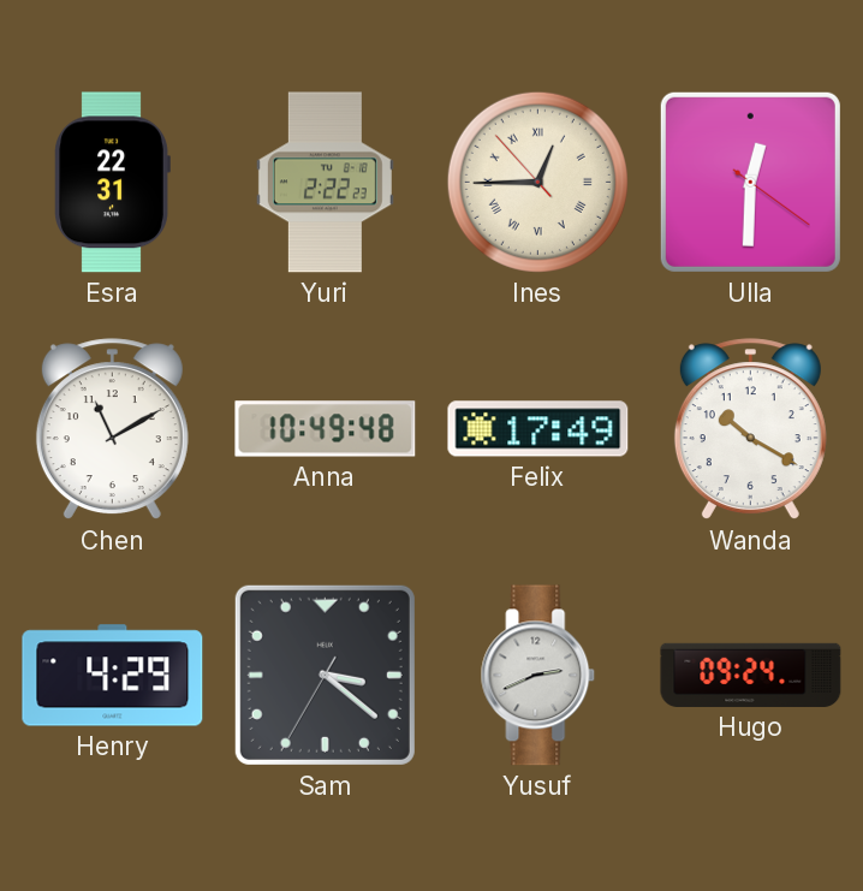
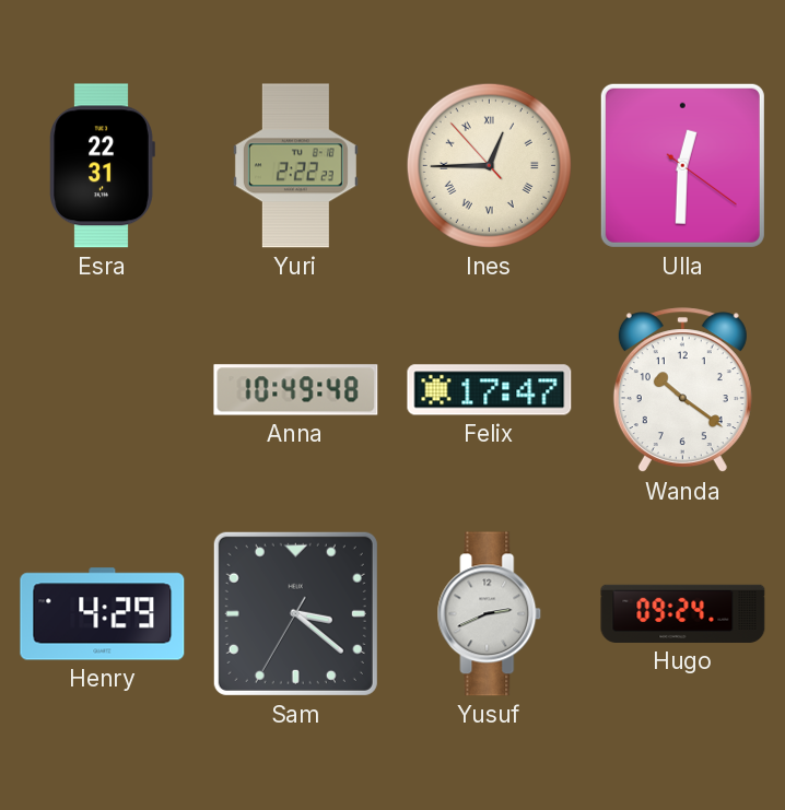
Chen: 11:10 -> none (112, 429)
Felix: 17:49 -> 17:47 (490, 390)
Wanda: 10:20 -> 10:21 (682, 390)
